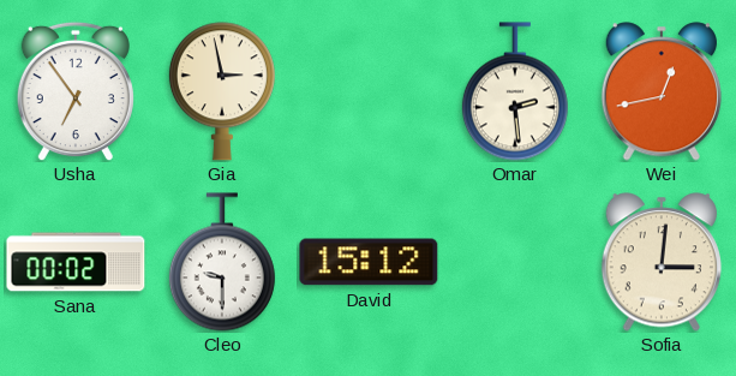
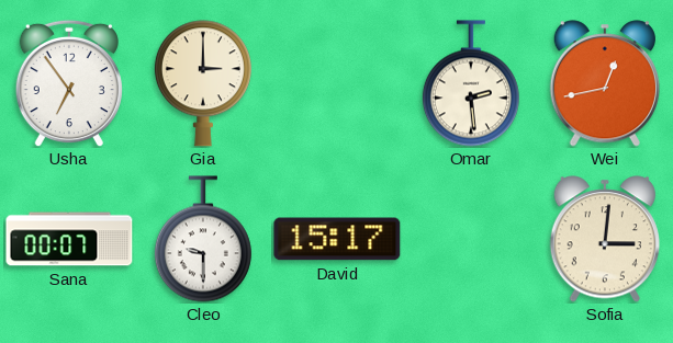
Gia: 2:58 -> 3:00 (203, 83)
Sana: 00:02 -> 00:07 (69, 239)
David: 15:12 -> 15:17 (337, 239)
